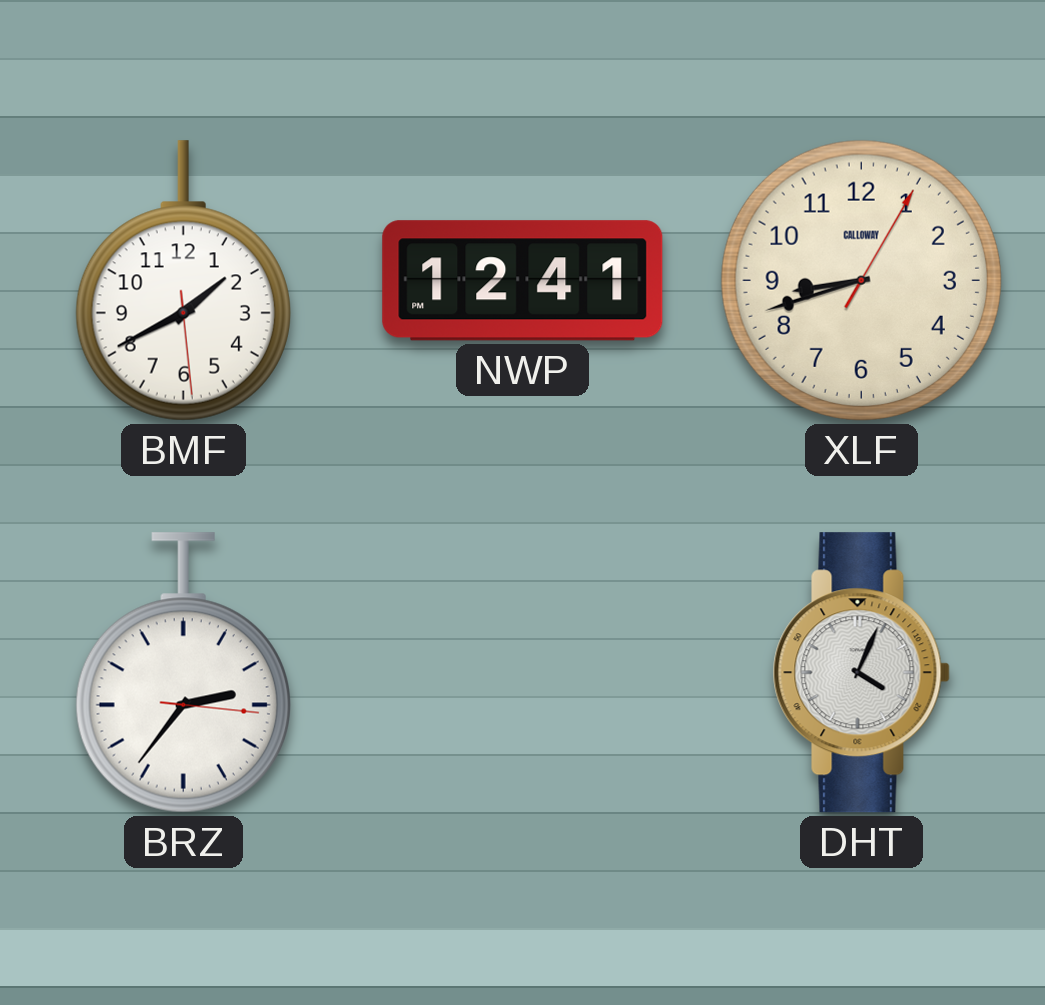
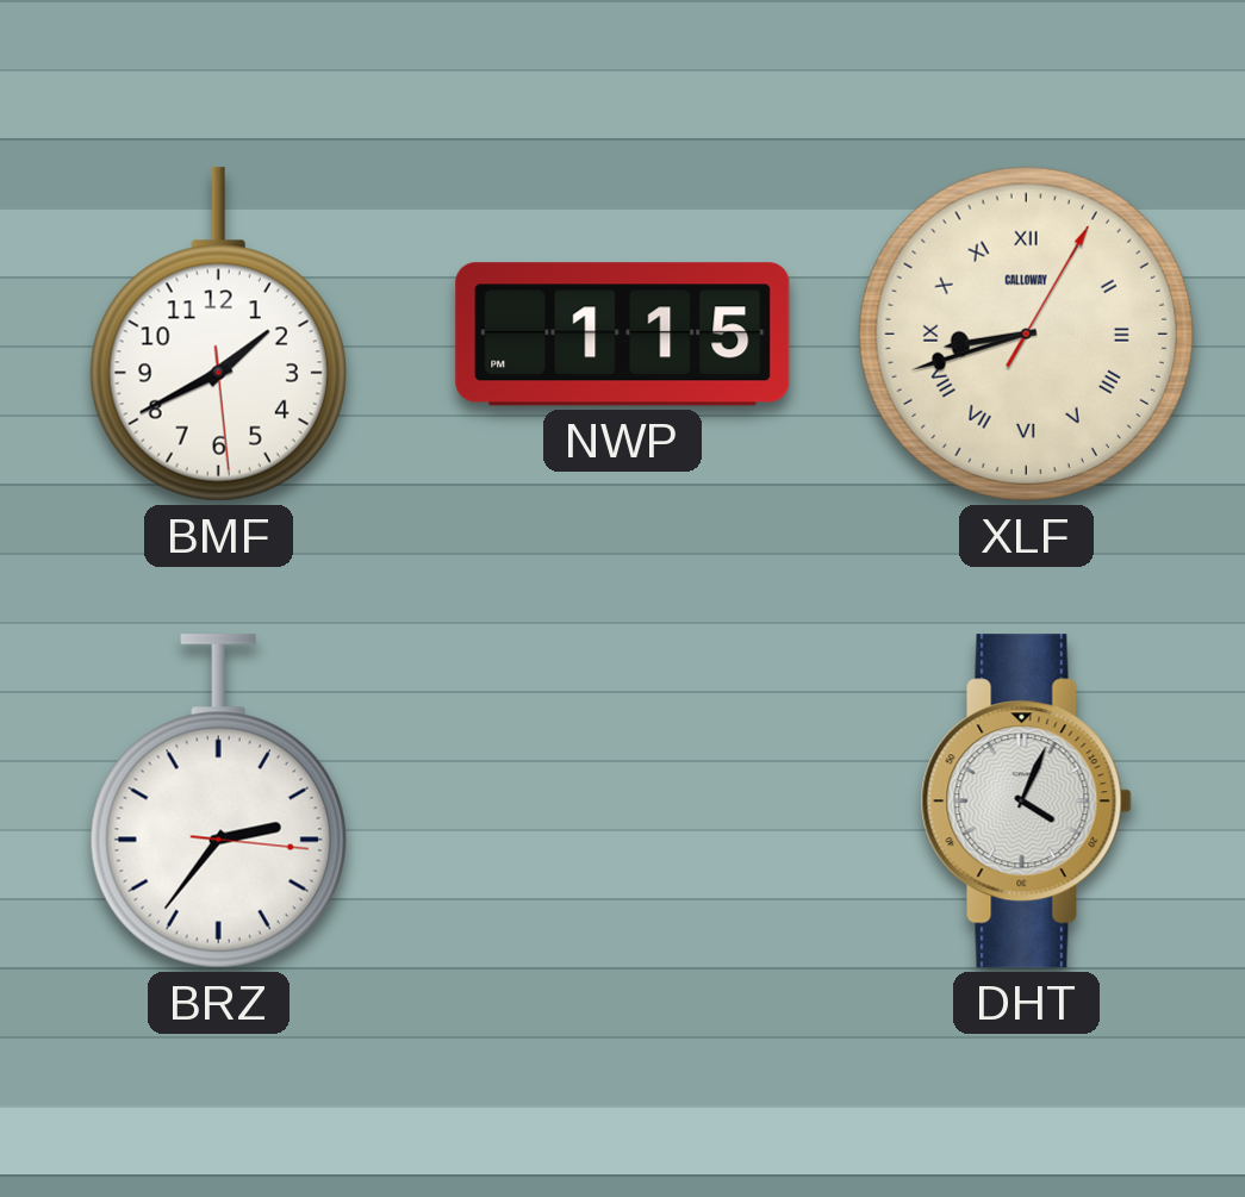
NWP: 12:41 -> 1:15 (623, 335)
XLF numerals: Arabic -> Roman (1026, 333)
